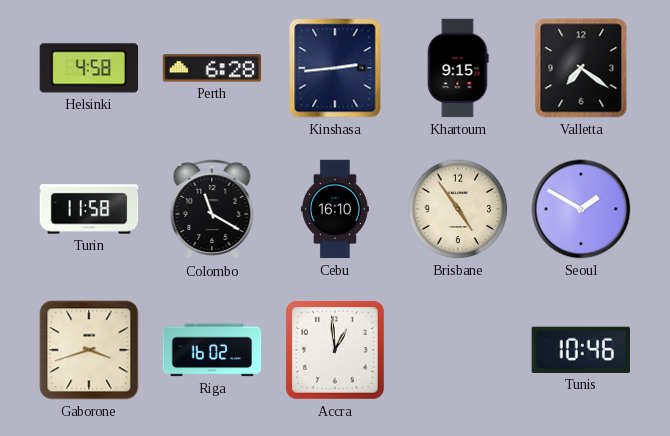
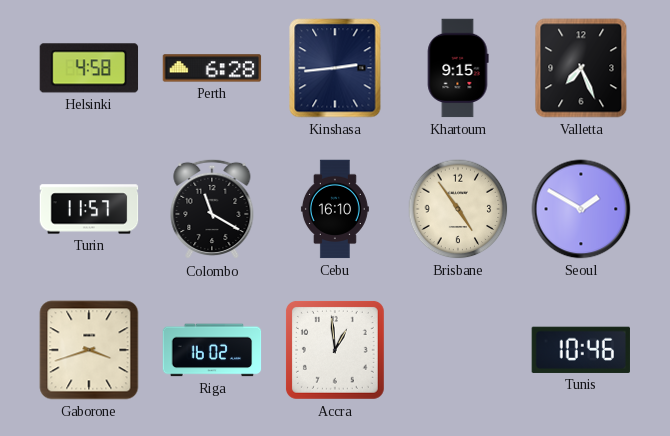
Valletta: 7:21 -> 7:26 (581, 68)
Turin: 11:58 -> 11:57 (89, 209)
